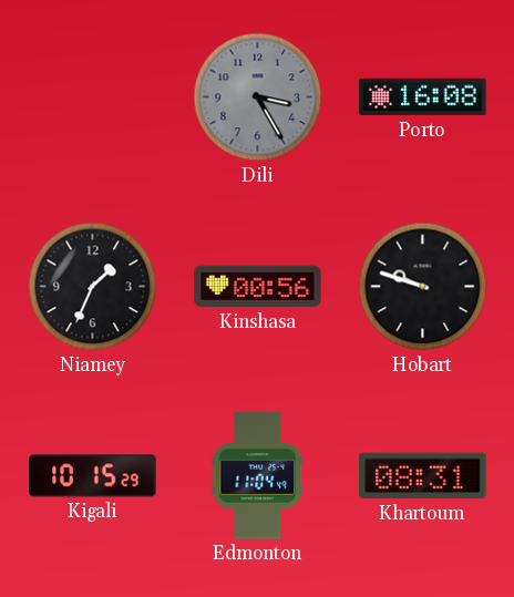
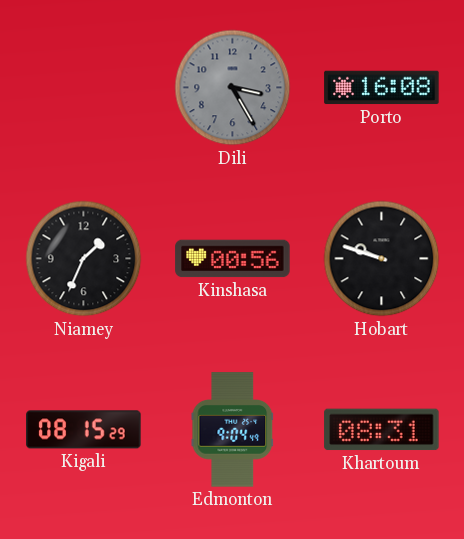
Kigali: 10:15 -> 08:15 (84, 430)
Edmonton: 11:04 -> 9:04 (233, 430)
